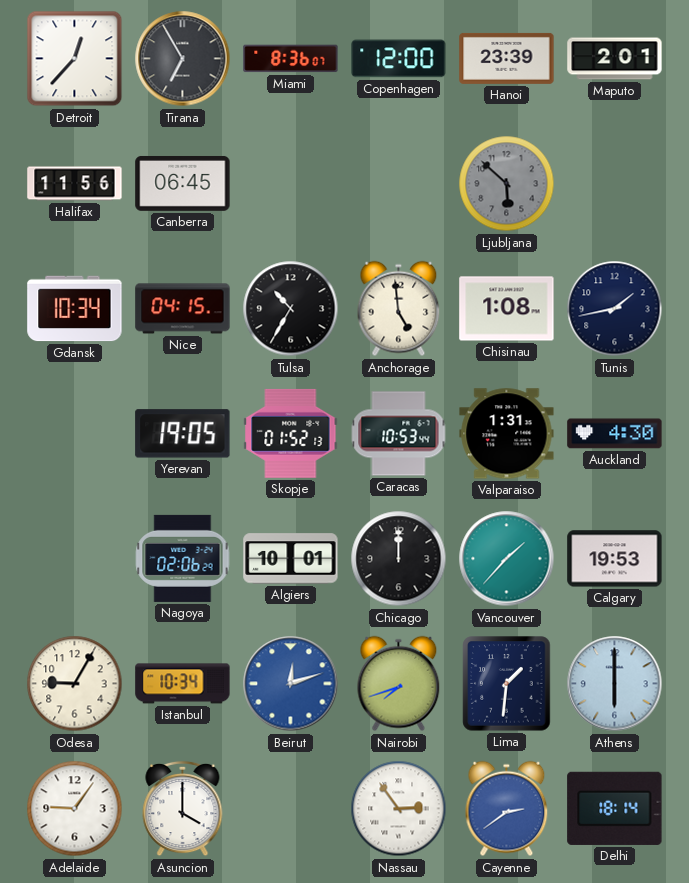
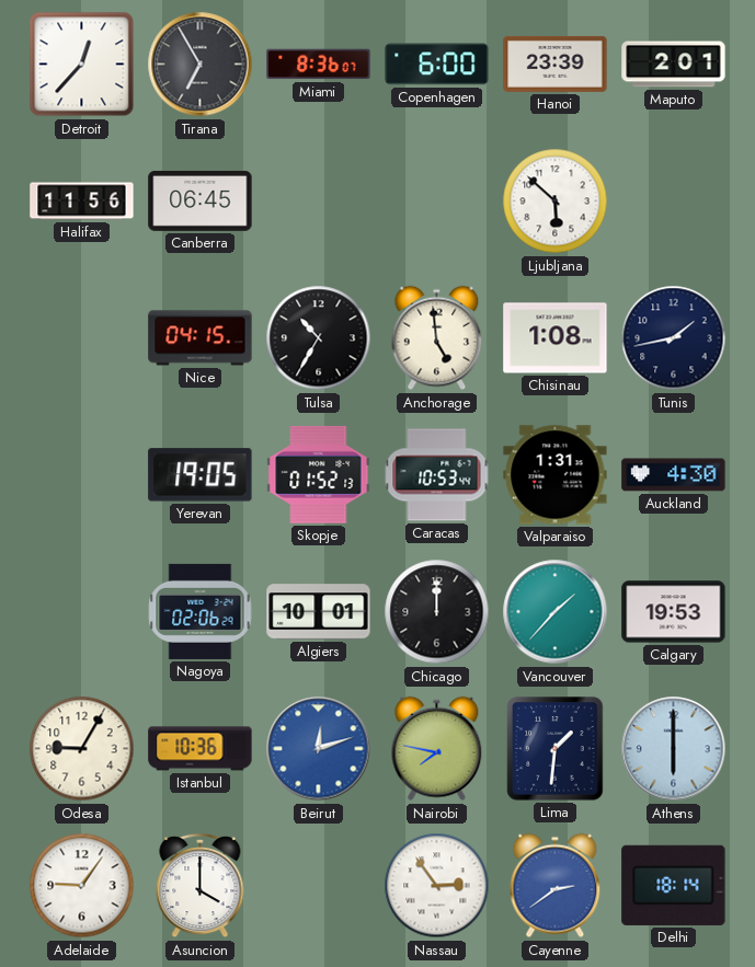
Copenhagen: 12:00 -> 6:00 (437, 65)
Ljubljana dial: grey -> white (556, 202)
Gdansk: 10:34 -> none (75, 309)
Istanbul: 10:34 -> 10:36 (201, 749)
Nairobi: 7:42 -> 7:47 (437, 749)
